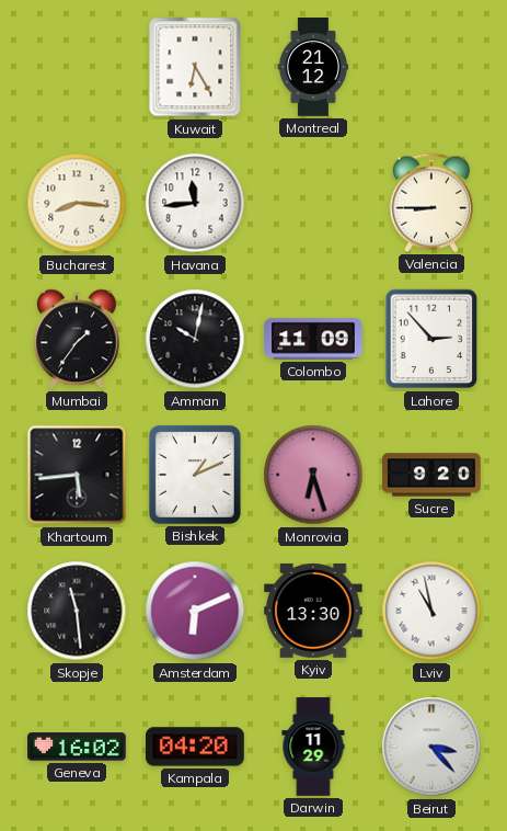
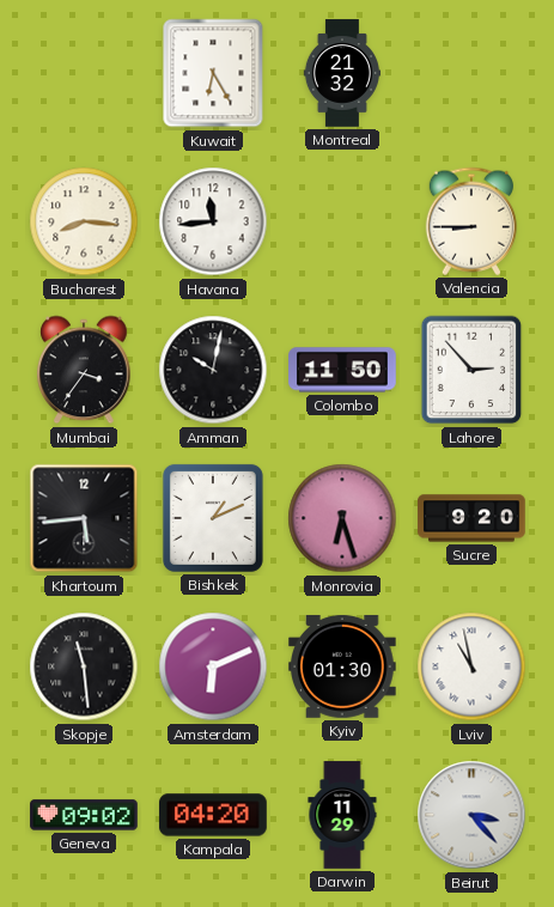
Montreal: 21:12 -> 21:32 (341, 73)
Mumbai: 1:36 -> 3:36 (84, 370)
Colombo: 11:09 -> 11:50 (342, 370)
Kyiv: 13:30 -> 01:30 (343, 666)
Geneva: 16:02 -> 09:02 (84, 815)
